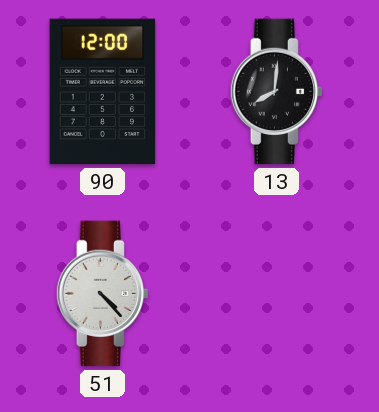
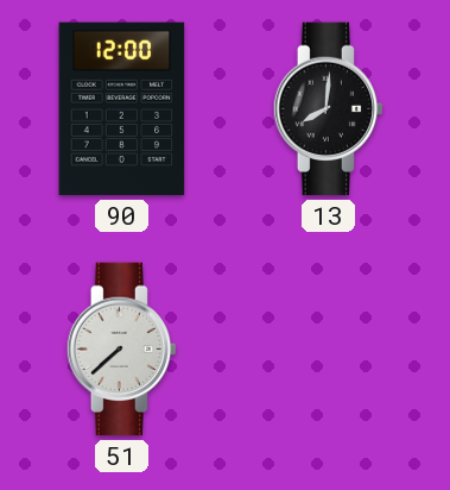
51: 4:23 -> 7:38 (121, 350)
